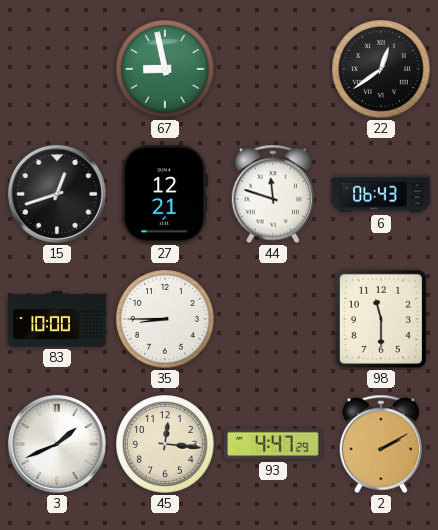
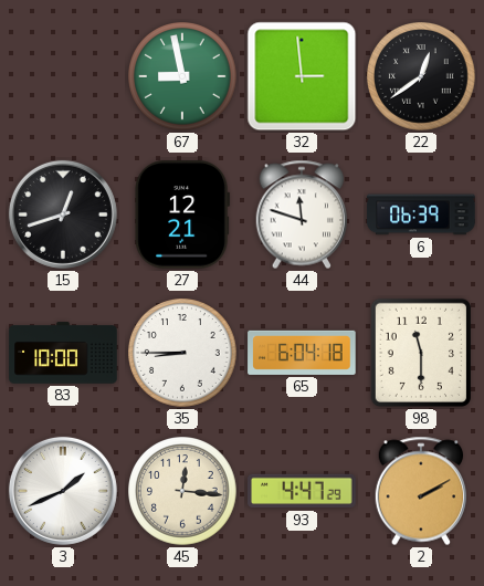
32: none -> 2:59 (302, 76)
6: 06:43 -> 06:39 (421, 214)
65: none -> 6:04 (302, 353)
